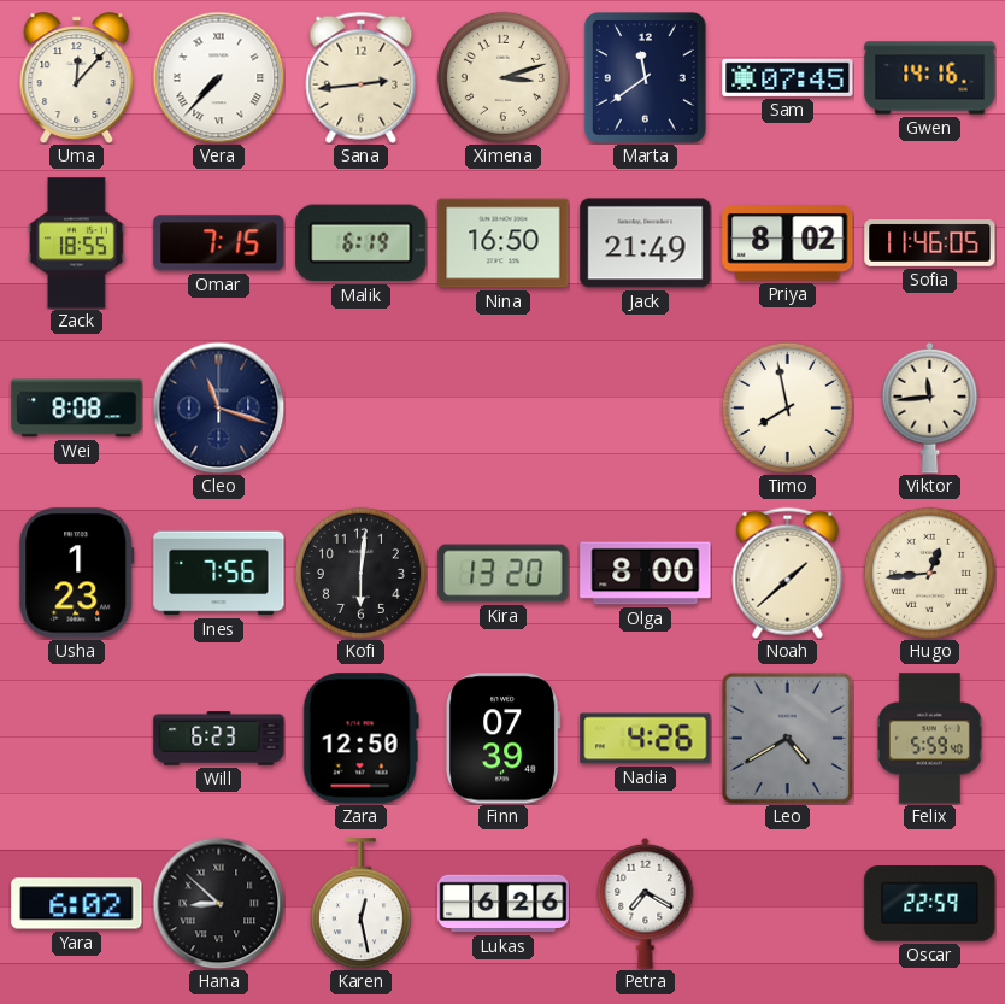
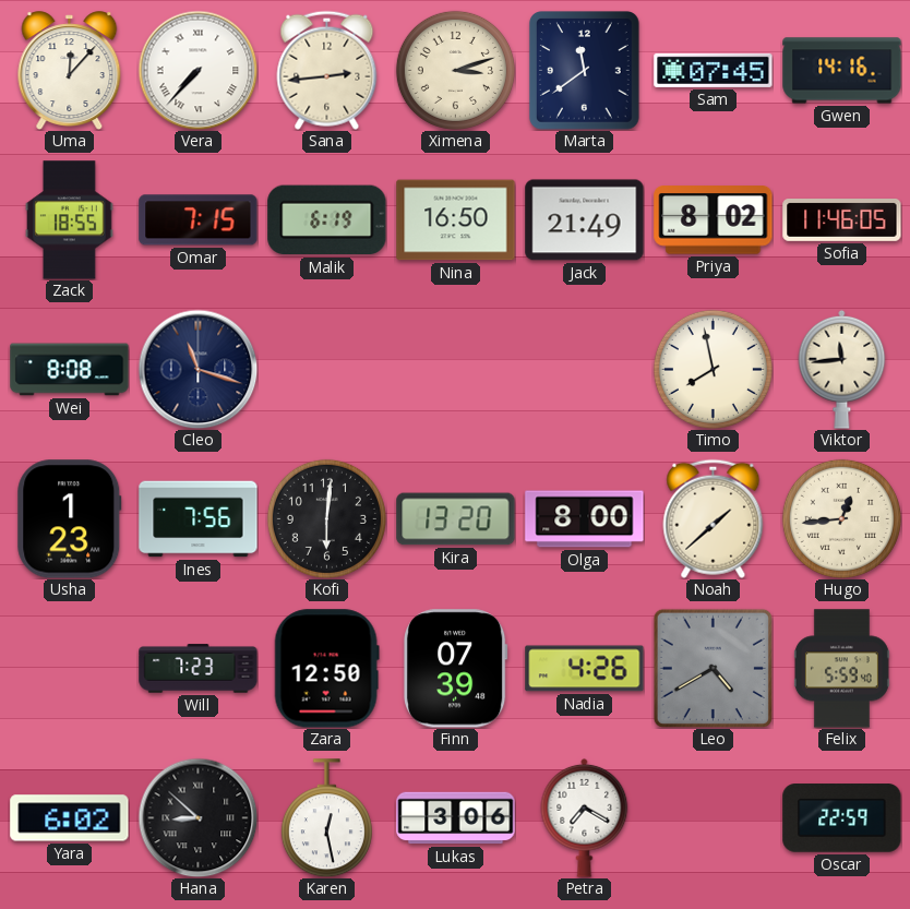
Will: 6:23 -> 7:23 (199, 669)
Lukas: 6:26 -> 3:06 (456, 818)
